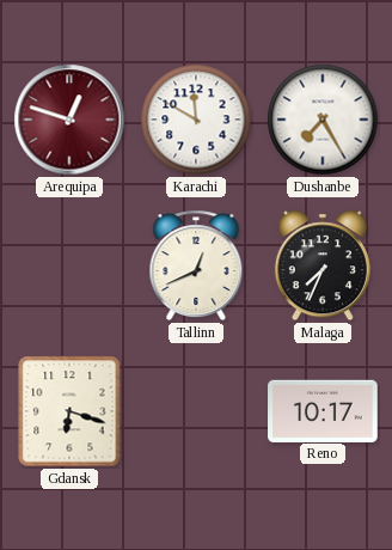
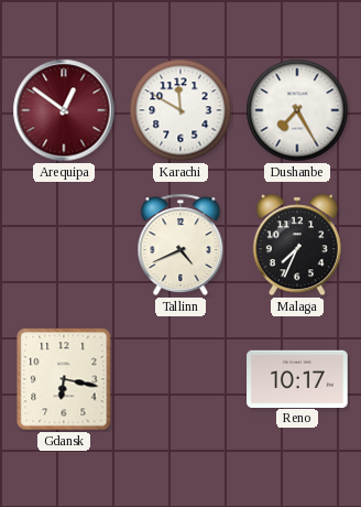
Arequipa: 12:48 -> 12:51 (64, 110)
Tallinn: 12:41 -> 4:41 (180, 245)
Gdansk: 6:18 -> 6:17 (64, 379)
